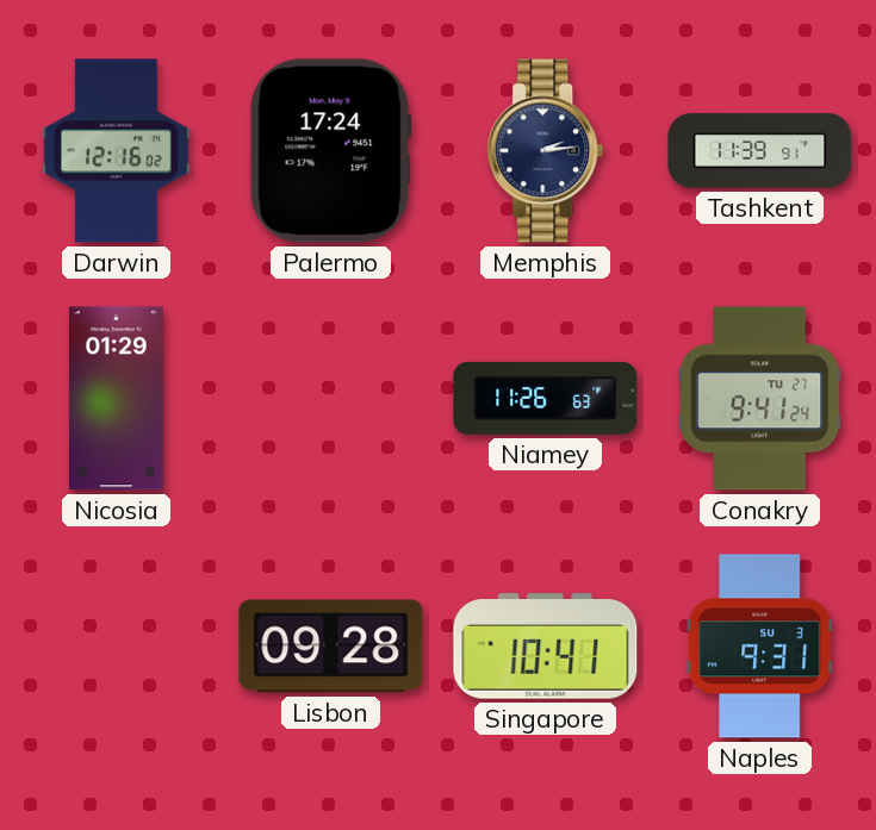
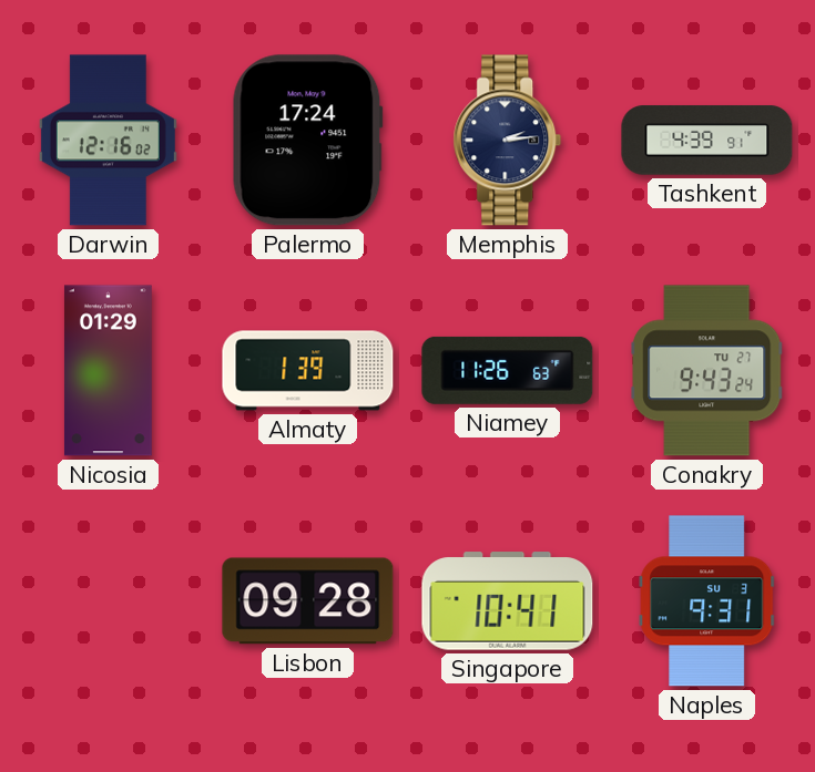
Tashkent: 11:39 -> 4:39 (707, 141)
Almaty: none -> 1:39 (308, 371)
Conakry: 9:41 -> 9:43 (707, 371)
